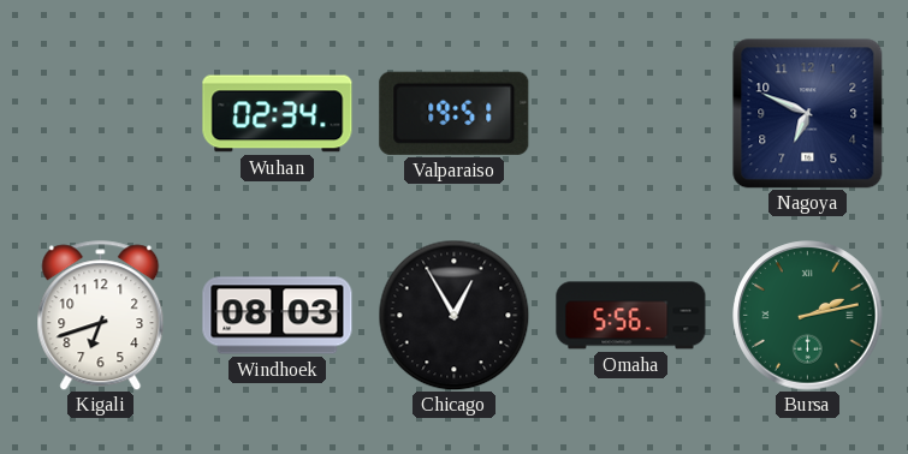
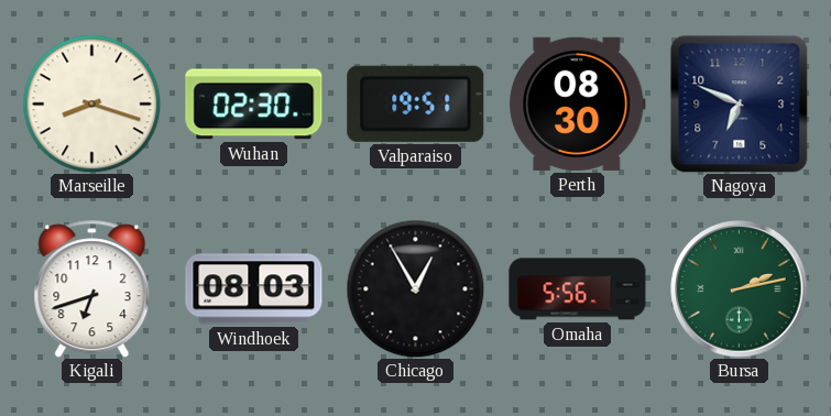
Marseille: none -> 8:18 (91, 103)
Wuhan: 02:34 -> 02:30 (254, 105)
Perth: none -> 08:30 (578, 103)
